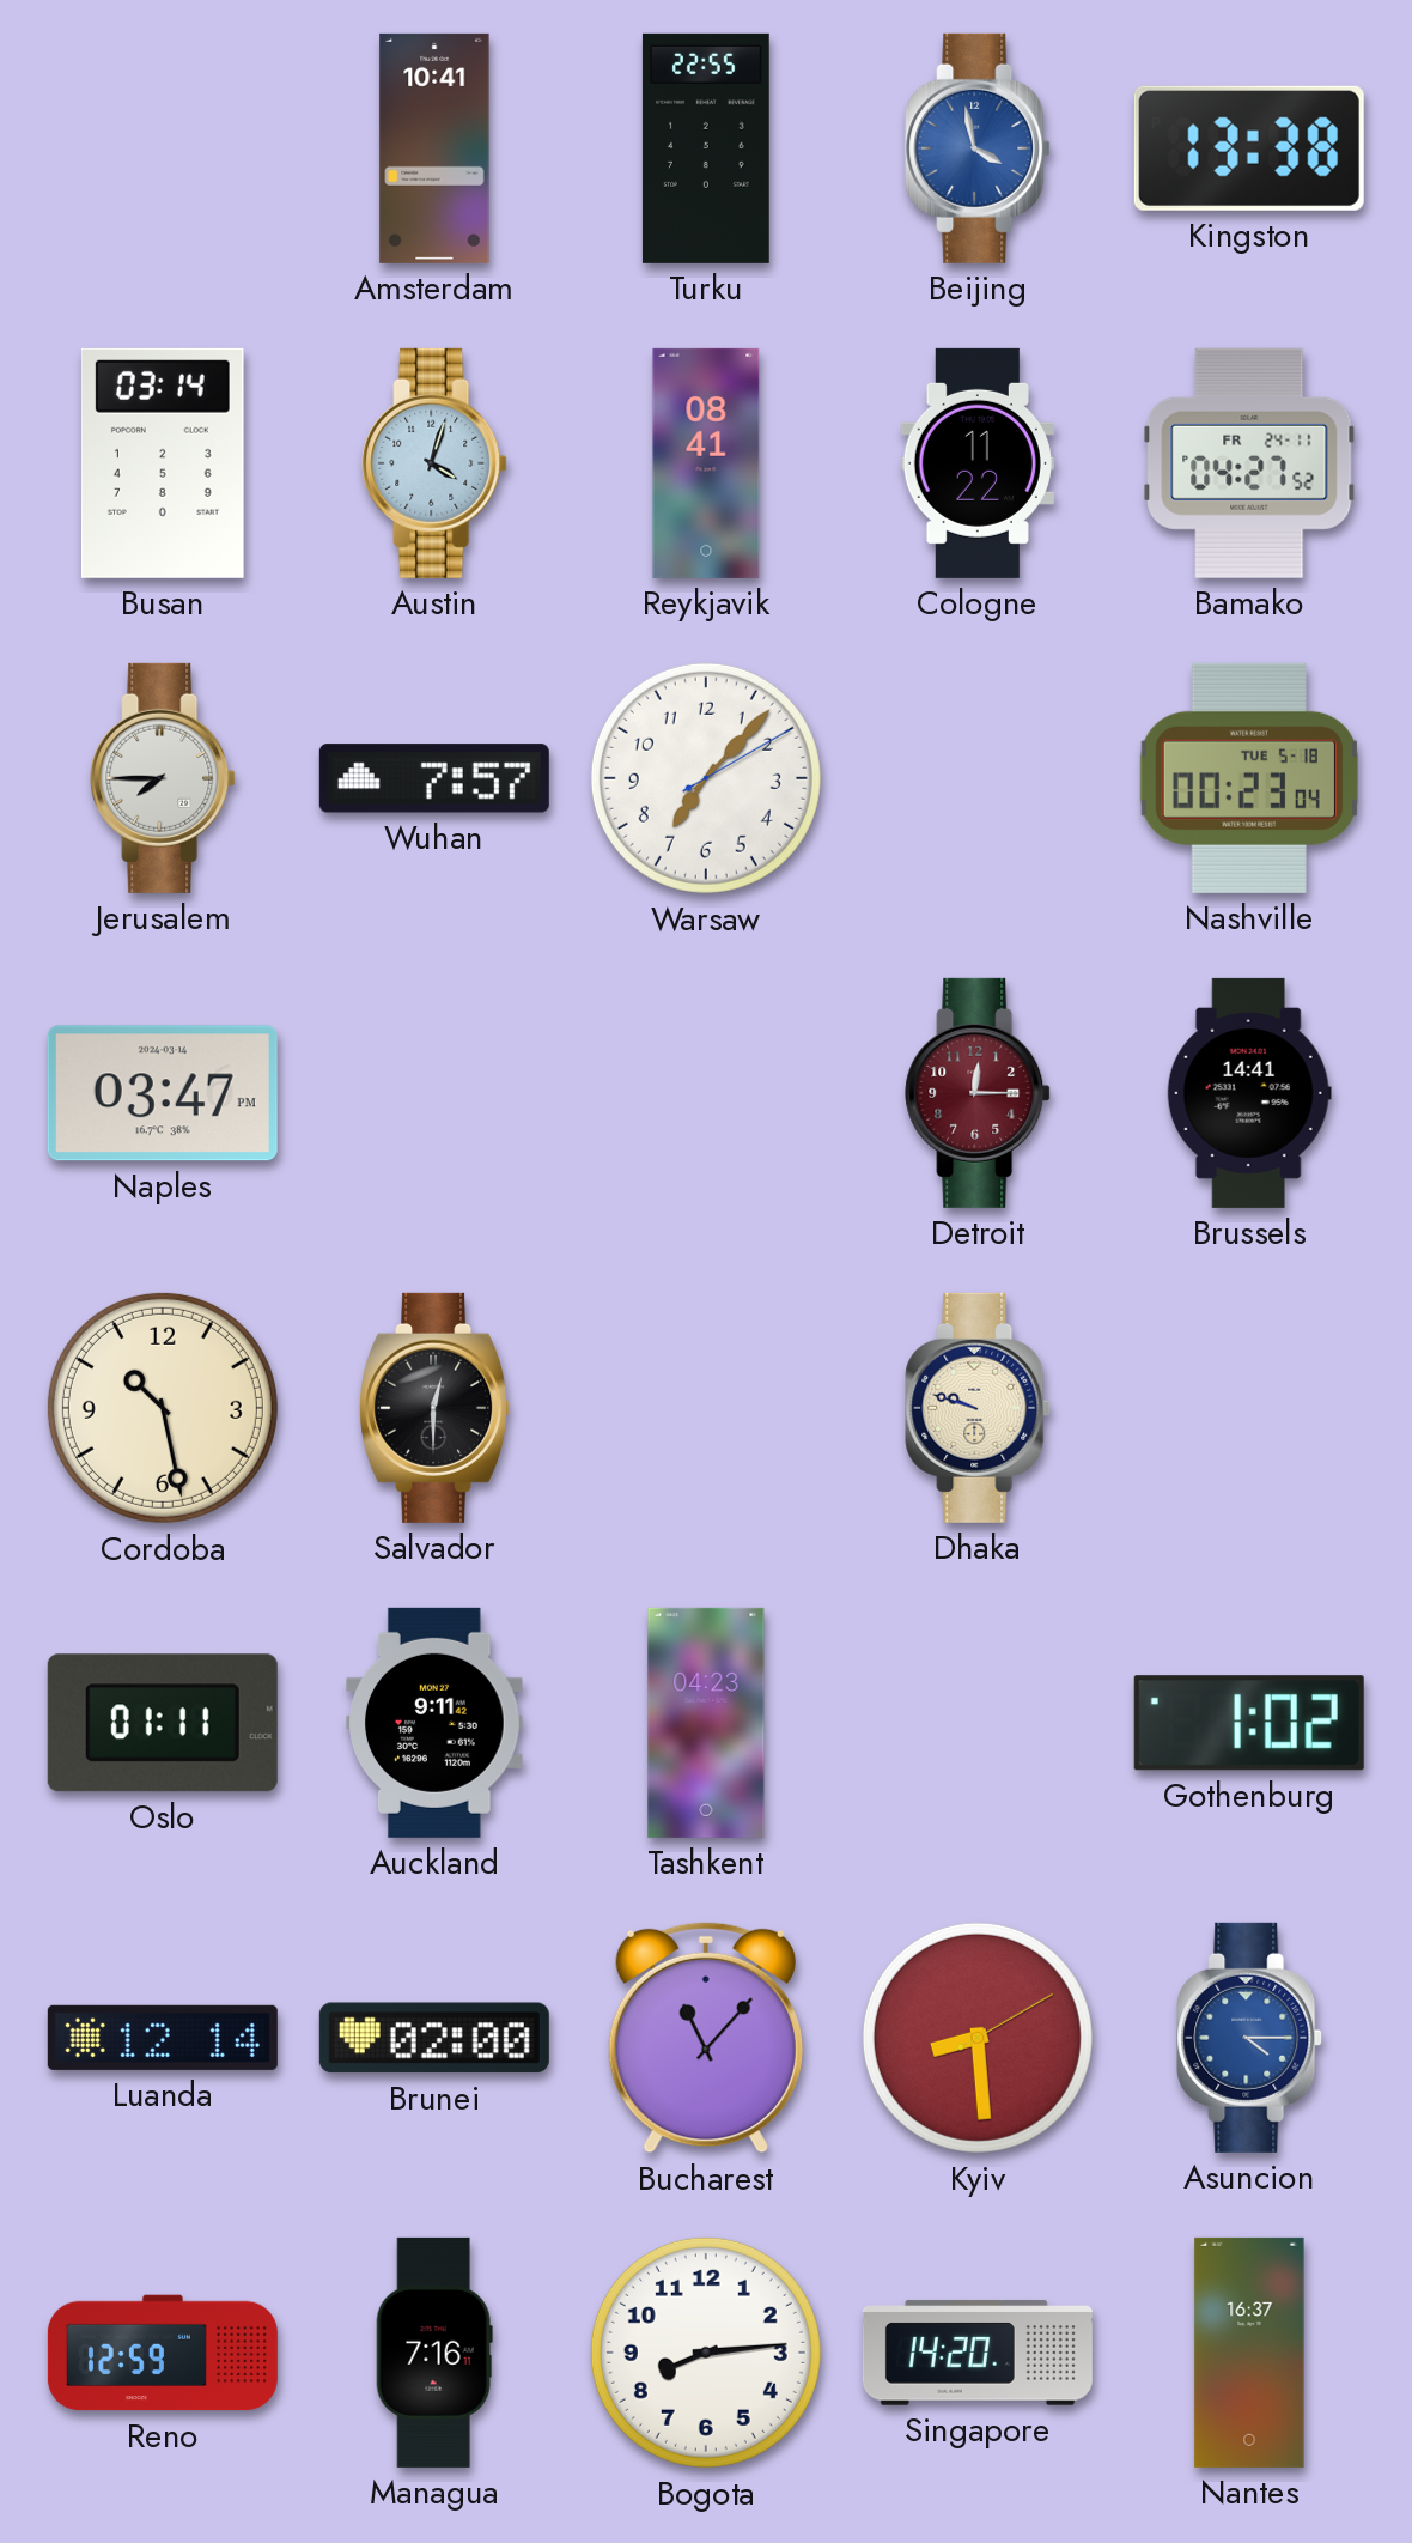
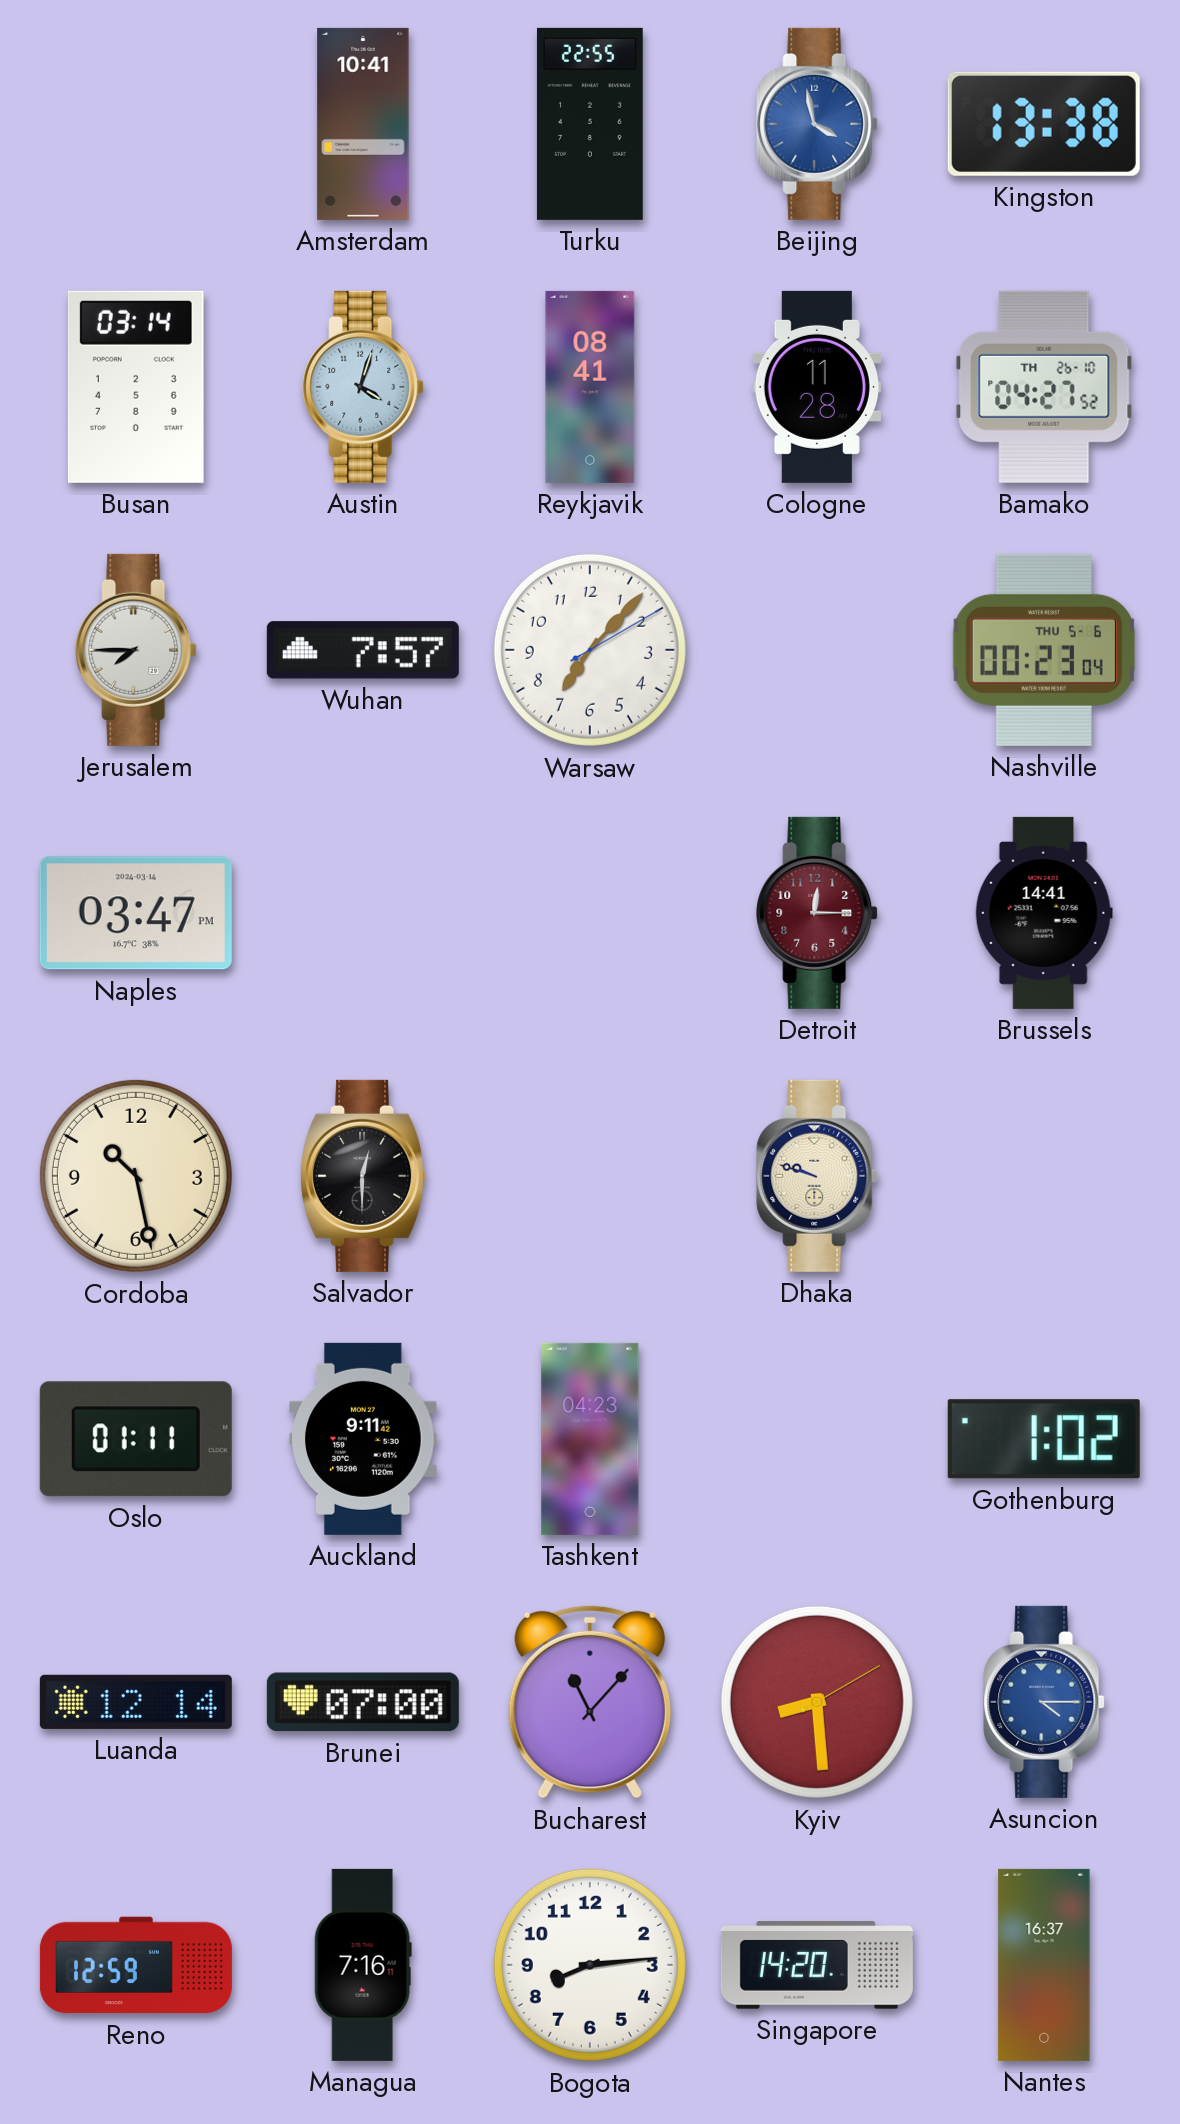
Cologne: 11:22 -> 11:28 (817, 387)
Bamako date: FR 24-11 -> TH 26-10 (1044, 387)
Nashville date: TUE 5-18 -> THU 5-6 (1044, 650)
Brunei: 02:00 -> 07:00 (363, 1702)
